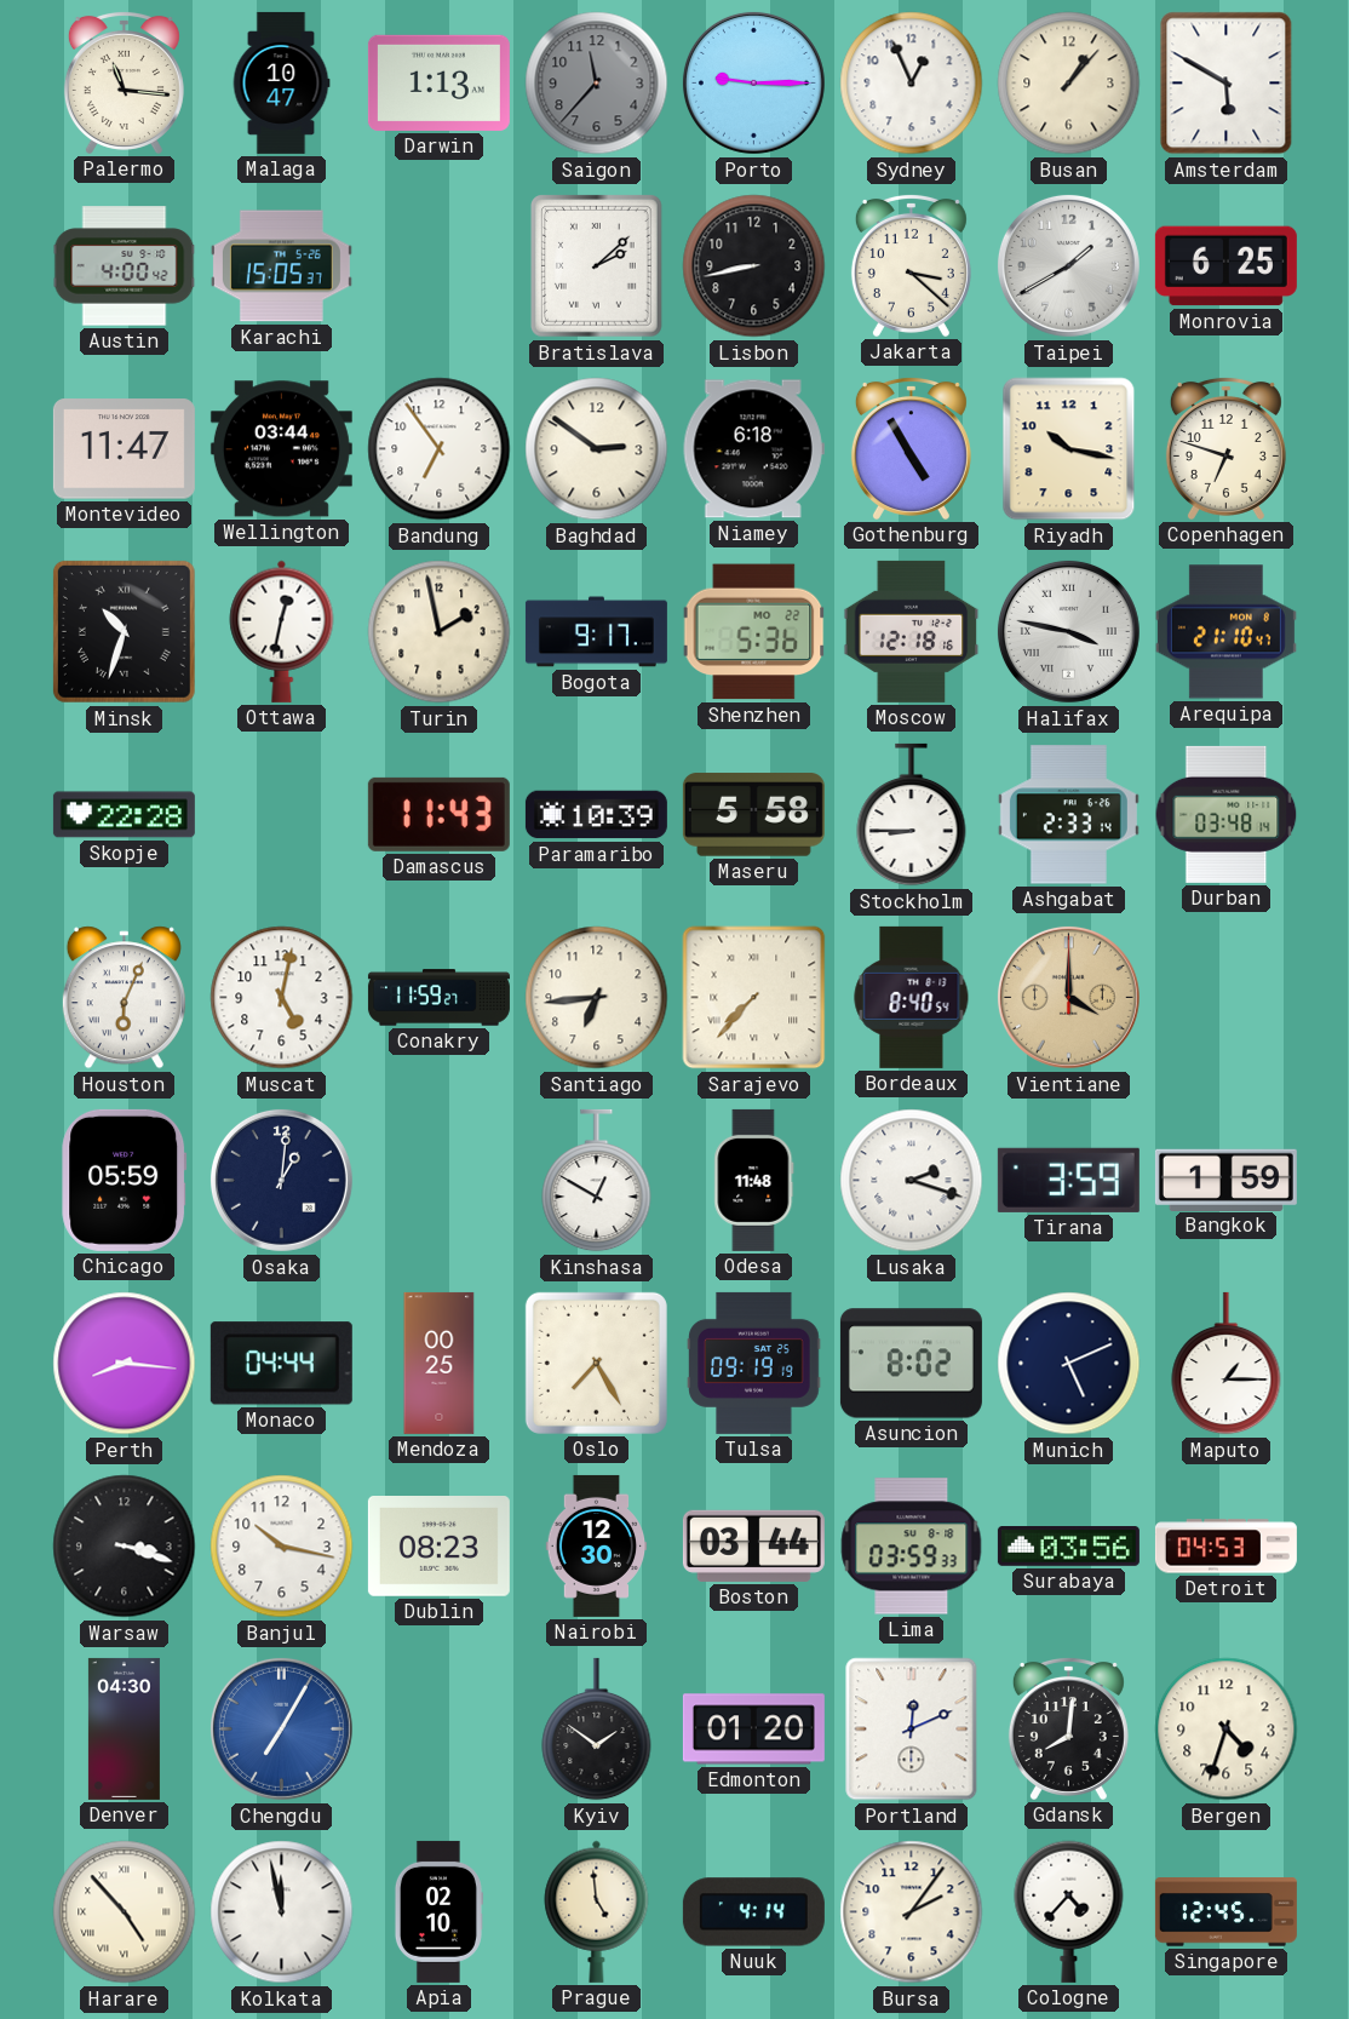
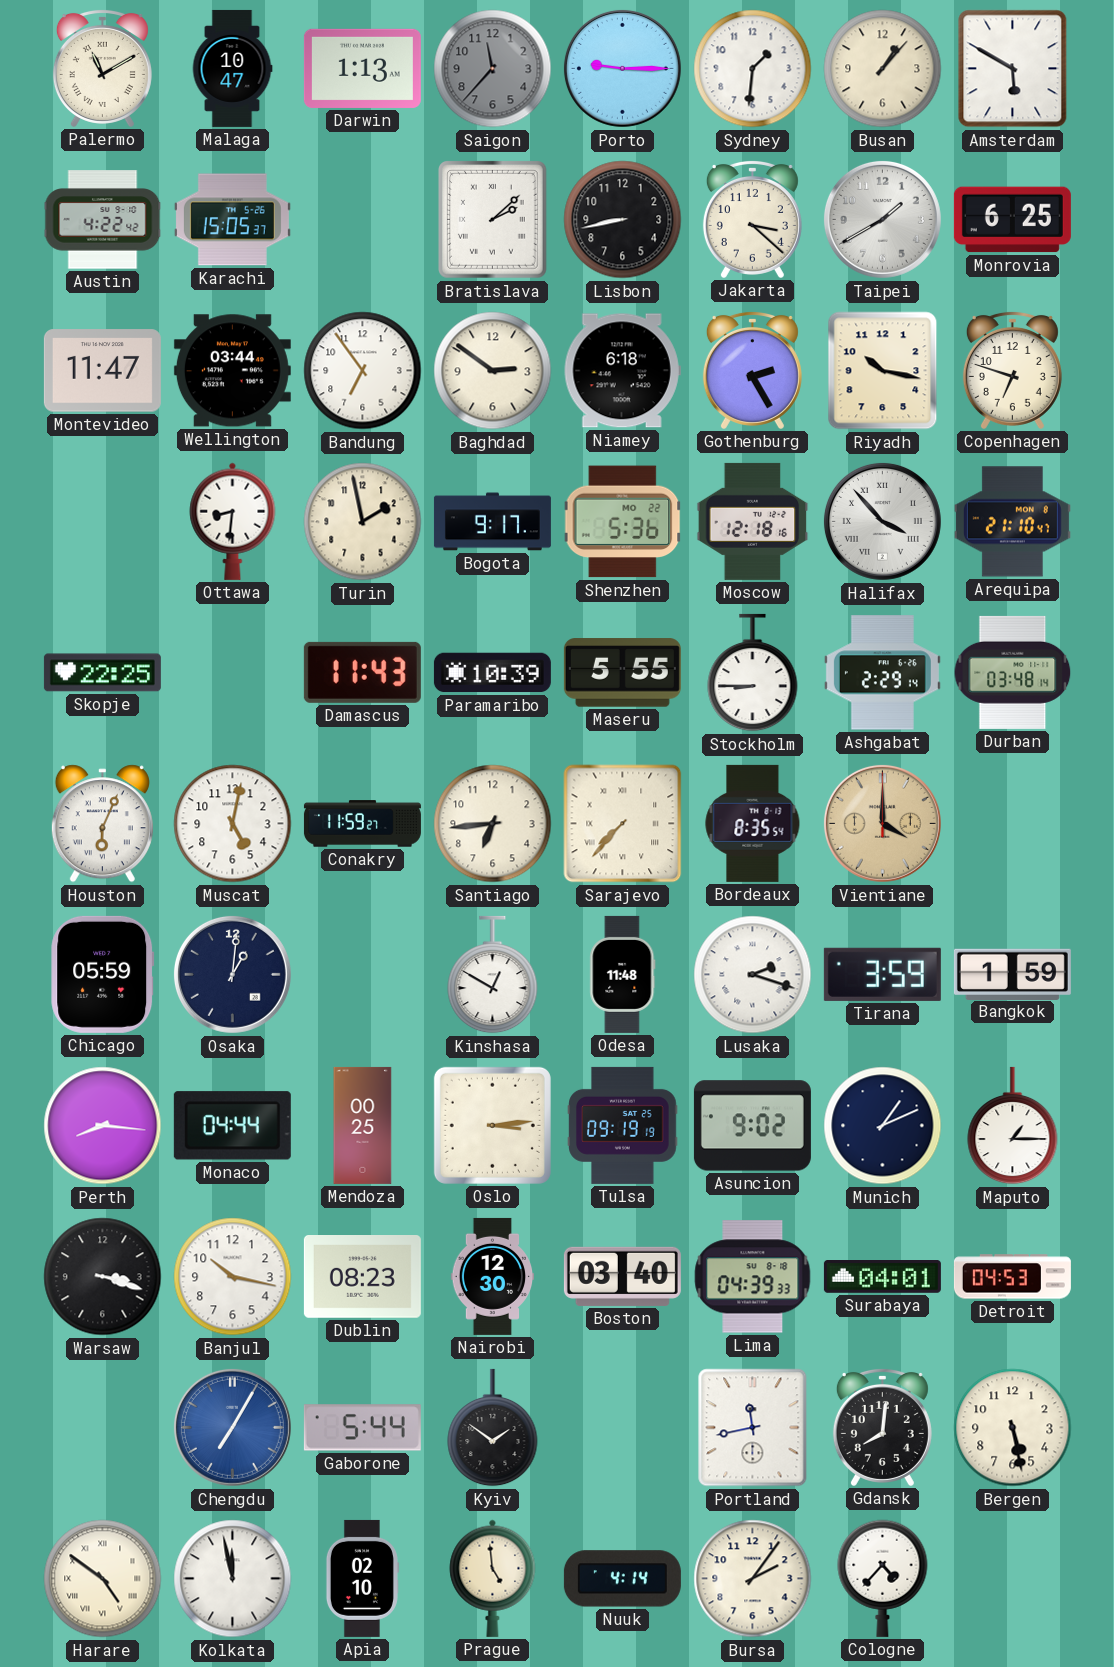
Palermo: 11:16 -> 11:10 (102, 68)
Sydney: 12:56 -> 1:31 (753, 69)
Austin: 4:00 -> 4:22 (103, 220)
Gothenburg: 4:55 -> 2:25 (752, 370)
Minsk: 10:33 -> none (124, 631)
Ottawa: 12:32 -> 8:31 (233, 521)
Halifax: 3:47 -> 3:53 (882, 521)
Skopje: 22:28 -> 22:25 (102, 673)
Maseru: 5:58 -> 5:55 (622, 673)
Ashgabat: 2:33 -> 2:29 (882, 673)
Bordeaux: 8:40 -> 8:35 (753, 823)
Oslo: 7:25 -> 3:14 (492, 1125)
Asuncion: 8:02 -> 9:02 (752, 1126)
Munich: 5:11 -> 1:11 (883, 1126)
Boston: 03:44 -> 03:40 (622, 1276)
Lima: 03:59 -> 04:39 (753, 1277)
Surabaya: 03:56 -> 04:01 (882, 1277)
Denver: 04:30 -> none (124, 1728)
Gaborone: none -> 5:44 (362, 1428)
Edmonton: 01:20 -> none (753, 1730)
Portland: 12:11 -> 11:43 (753, 1428)
Bergen: 4:33 -> 5:28 (1013, 1428)
Harare: 4:53 -> 4:51 (103, 1579)
Singapore: 12:45 -> none (1225, 1912)
